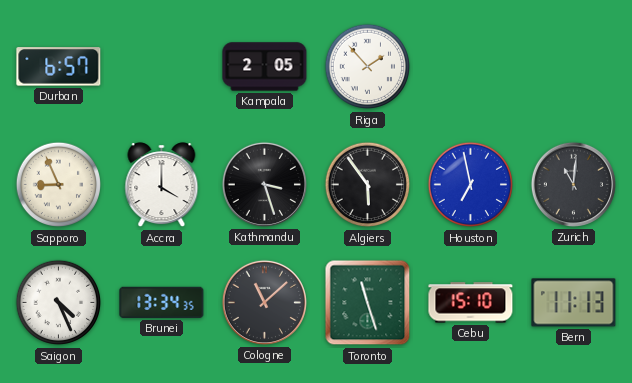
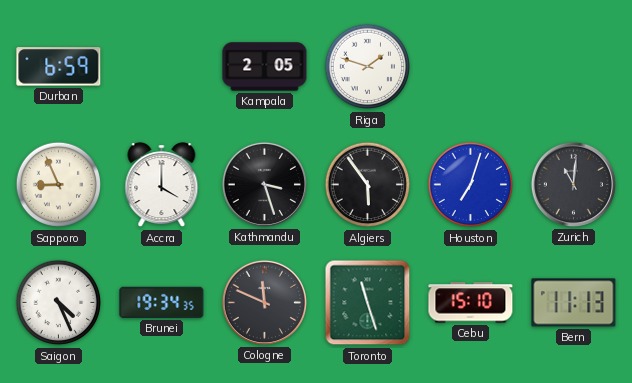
Durban: 6:57 -> 6:59 (59, 67)
Riga: 1:53 -> 1:48 (368, 67)
Houston: 6:58 -> 7:03 (471, 185)
Brunei: 13:34 -> 19:34 (162, 302)
Cologne: 11:08 -> 11:49 (264, 302)
